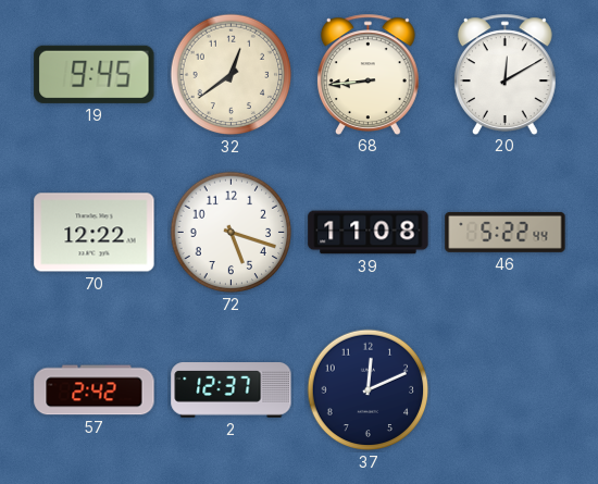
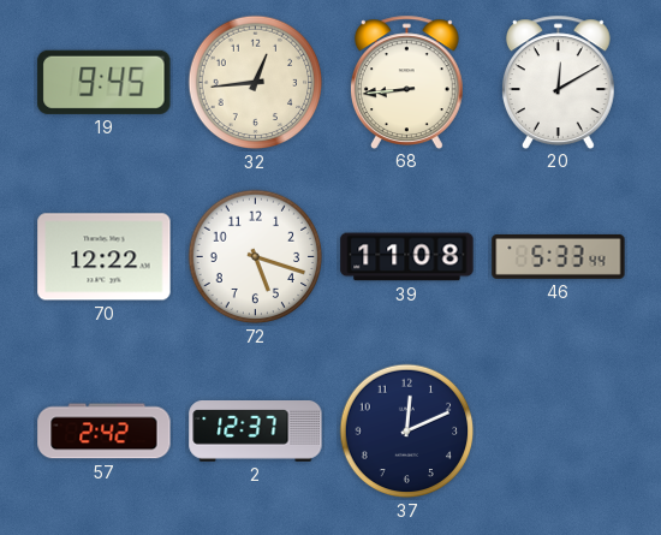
32: 12:39 -> 12:44 (256, 83)
46: 5:22 -> 5:33 (559, 256)
